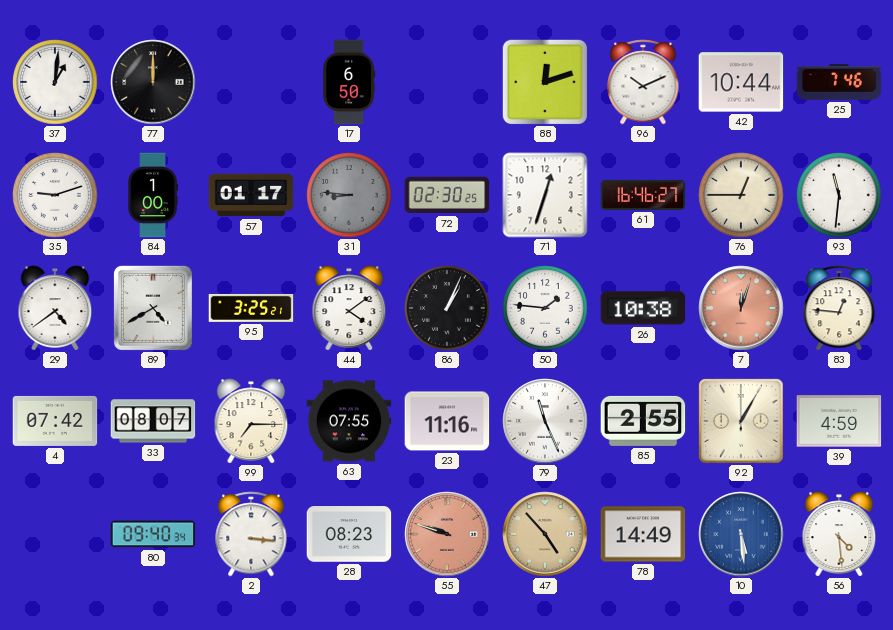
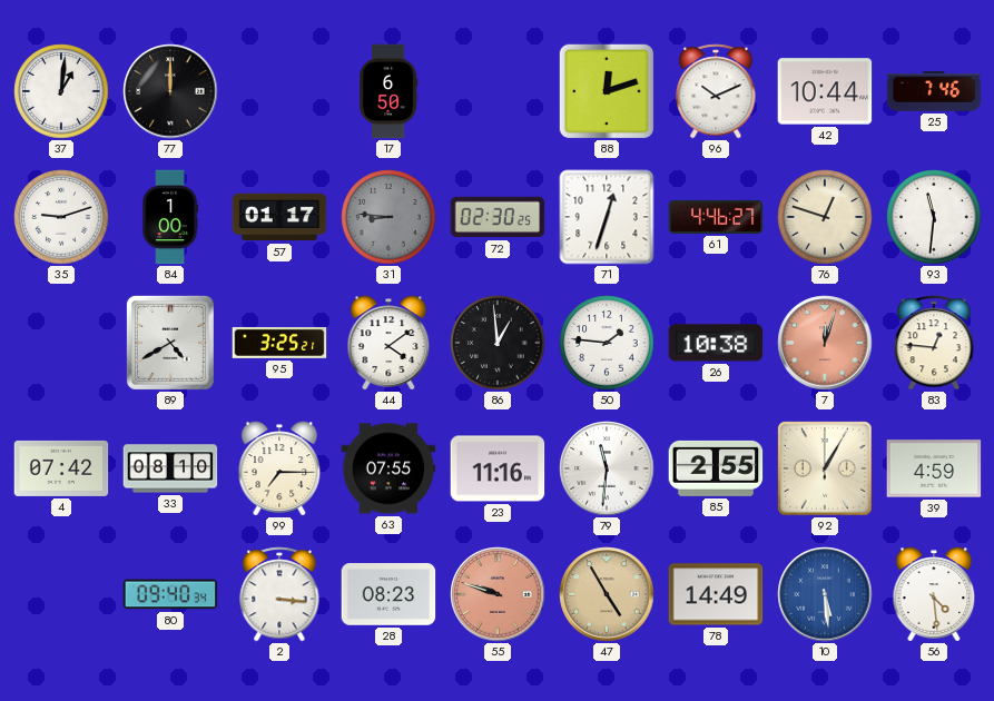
61: 16:46 -> 4:46 (716, 217)
76: 12:45 -> 12:48 (825, 217)
29: 4:39 -> none (55, 308)
86: 1:04 -> 12:59 (498, 343)
33: 08:07 -> 08:10 (170, 468)
79: 11:26 -> 11:31 (607, 468)
47: 4:53 -> 4:55 (607, 594)
